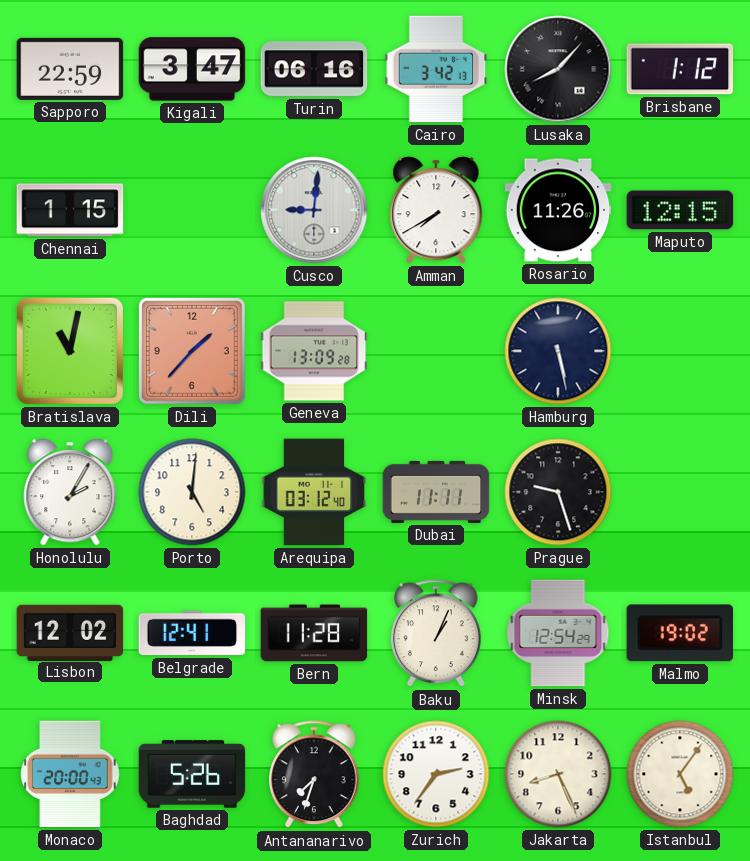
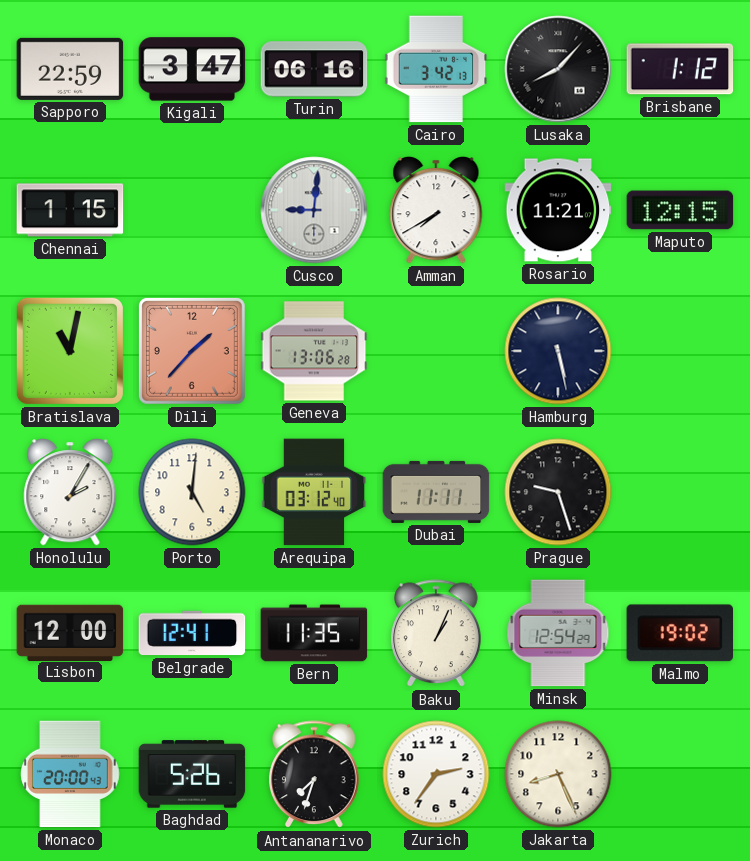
Rosario: 11:26 -> 11:21 (558, 210)
Geneva: 13:09 -> 13:06 (314, 351)
Lisbon: 12:02 -> 12:00 (70, 632)
Bern: 11:28 -> 11:35 (314, 633)
Istanbul: 5:06 -> none (680, 774)
